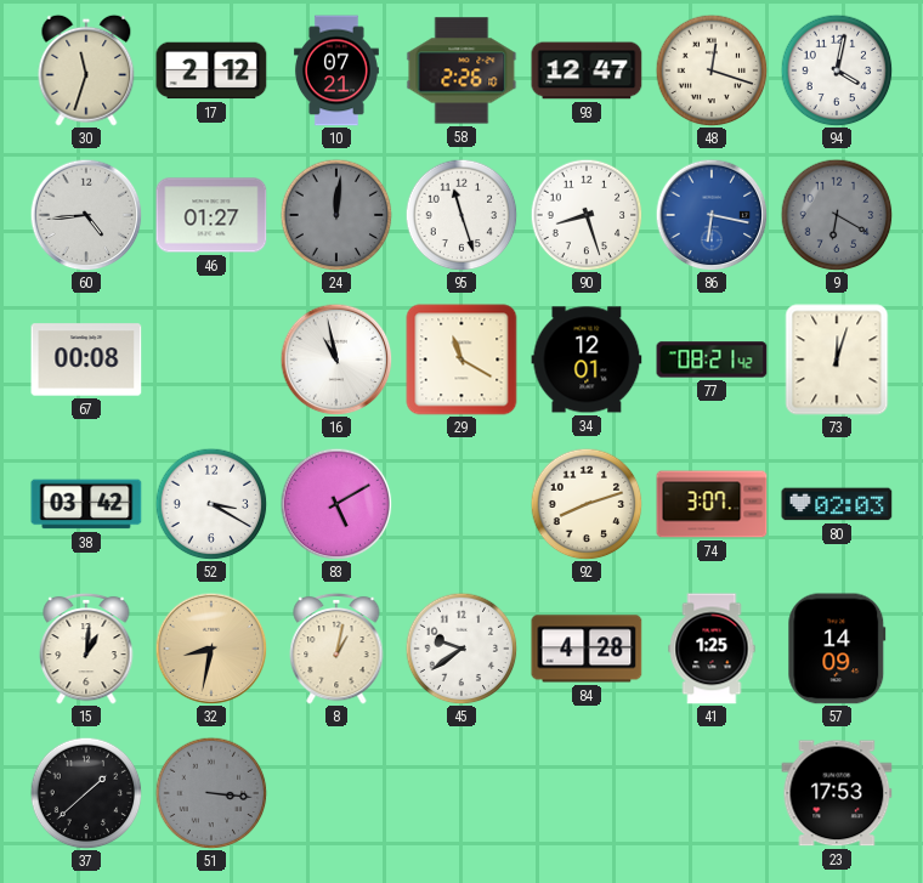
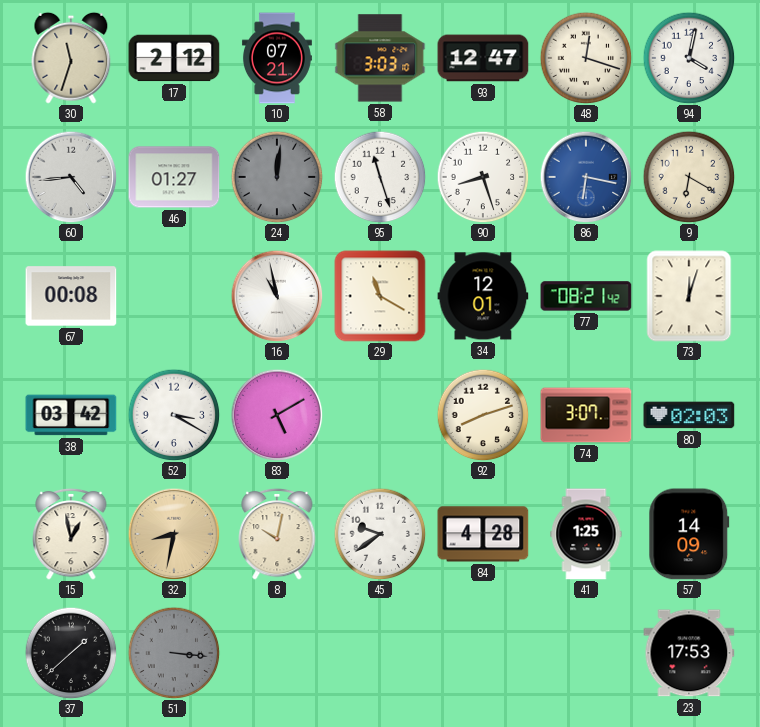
58: 2:26 -> 3:03 (380, 58)
9 dial: grey -> cream (689, 177)
15: 1:01 -> 12:58 (71, 534)
8: 1:02 -> 10:02 (277, 534)
